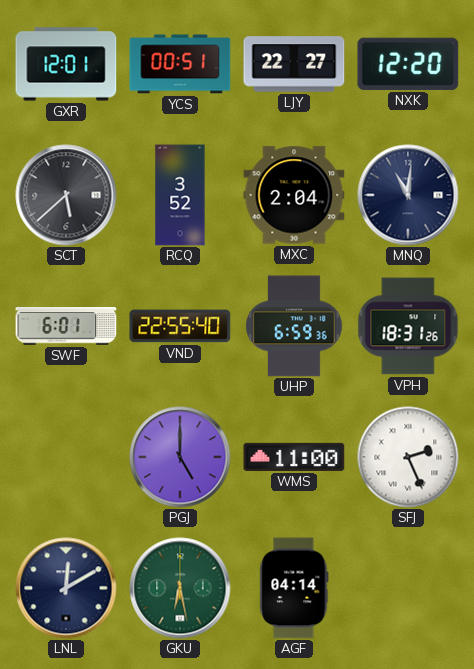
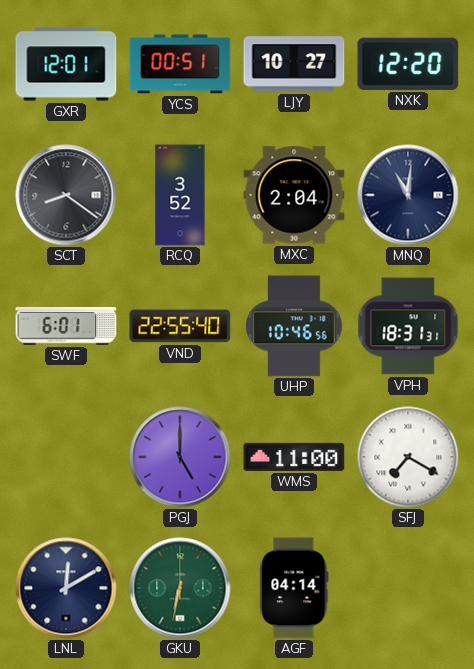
LJY: 22:27 -> 10:27 (294, 64)
SCT: 5:38 -> 8:21 (66, 195)
UHP: 6:59 -> 10:46 (295, 326)
VPH: 18:31:26 -> 18:31:31 (408, 326)
SFJ: 2:26 -> 7:20 (408, 457)
GKU: 6:28 -> 6:32 (180, 588)
